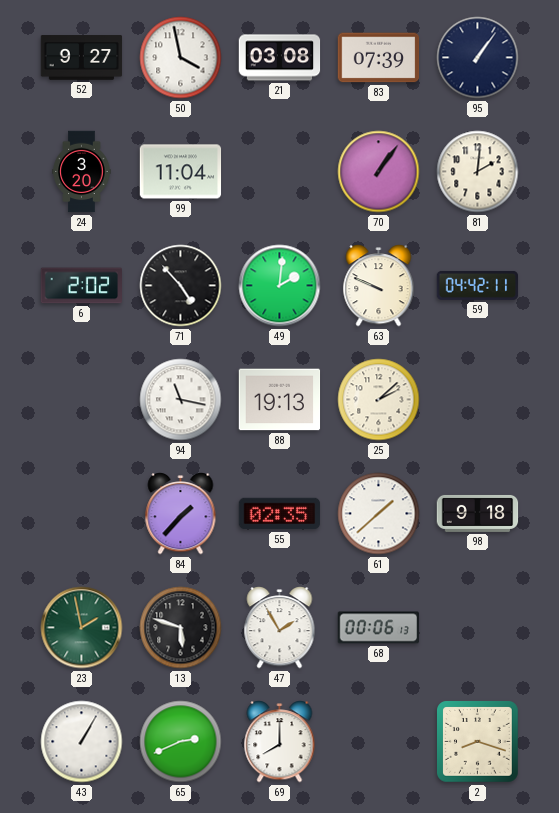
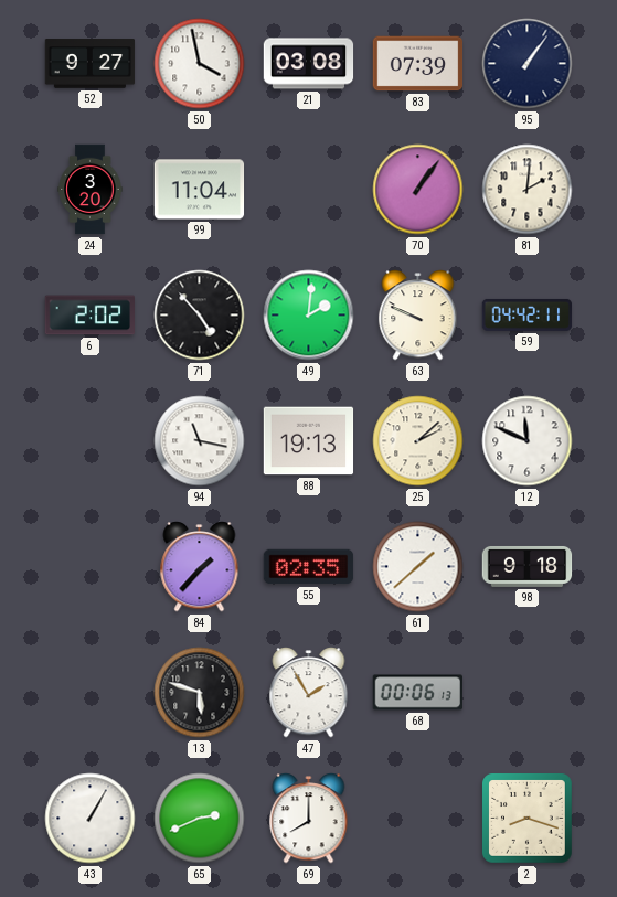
12: none -> 11:49 (528, 441)
23: 1:58 -> none (82, 628)
